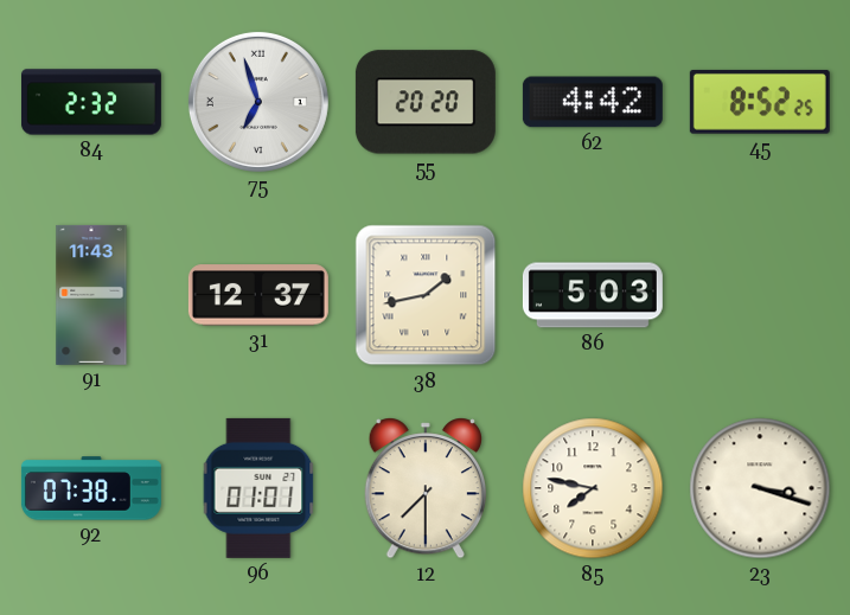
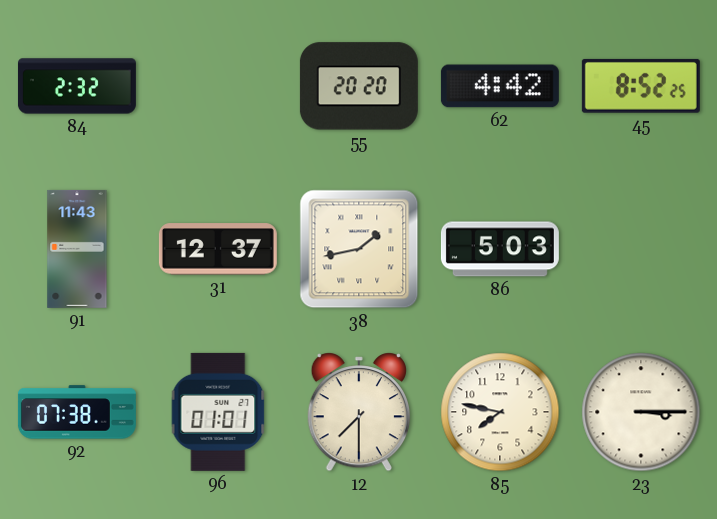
75: 6:57 -> none (258, 102)
23: 3:18 -> 3:15 (641, 412)
